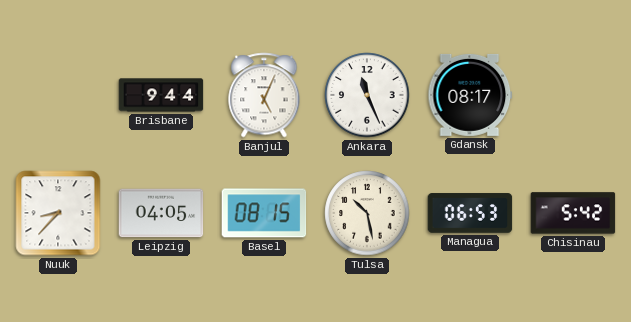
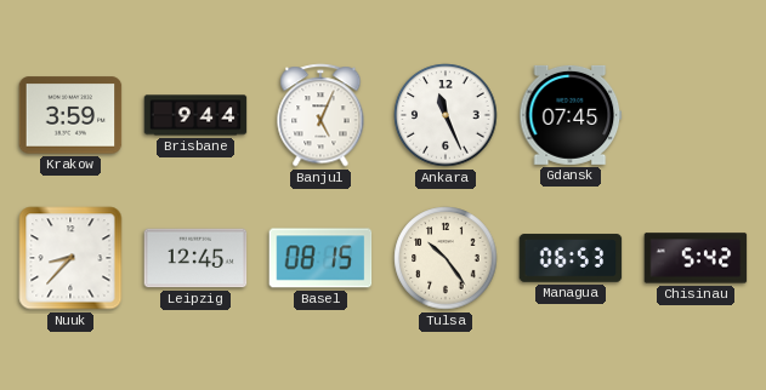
Krakow: none -> 3:59 (70, 115)
Gdansk: 08:17 -> 07:45 (571, 115)
Leipzig: 04:05 -> 12:45 (195, 258)
Tulsa: 10:28 -> 10:24 (446, 258)
